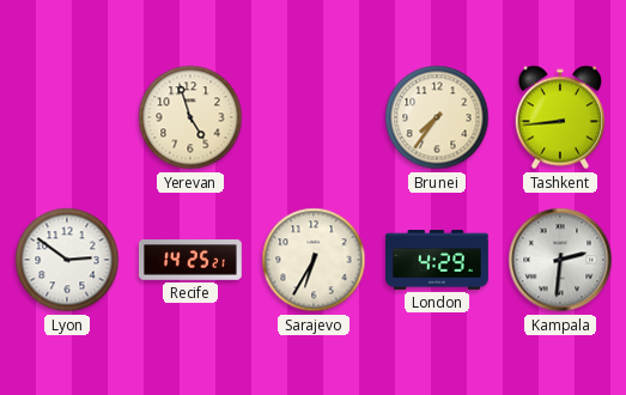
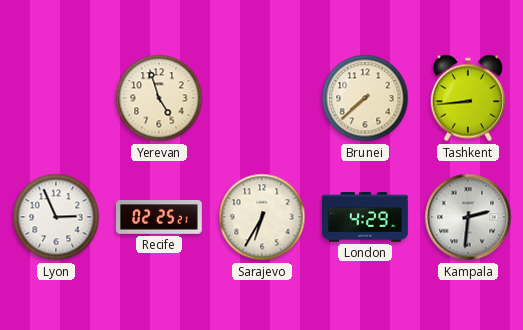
Brunei: 7:36 -> 7:38 (365, 98)
Lyon: 2:51 -> 2:56 (56, 217)
Recife: 14:25 -> 02:25 (160, 217)
